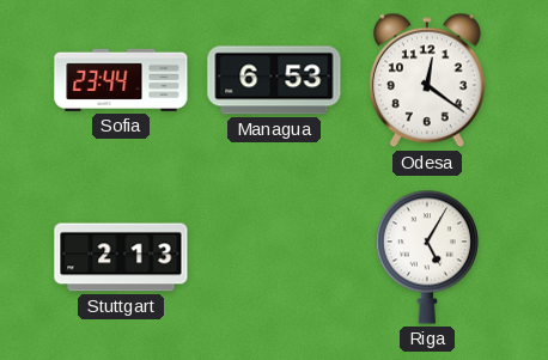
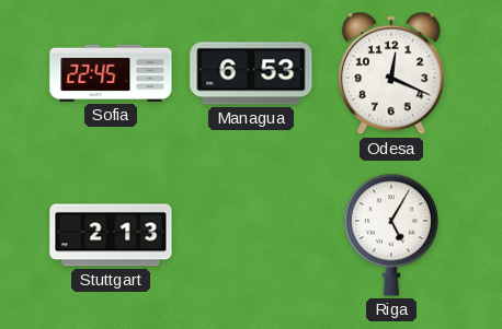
Sofia: 23:44 -> 22:45 (111, 73)
Odesa: 12:21 -> 12:19 (391, 73)
